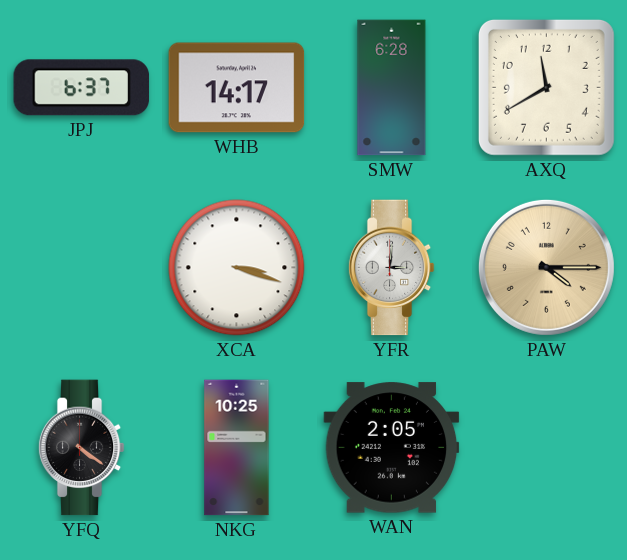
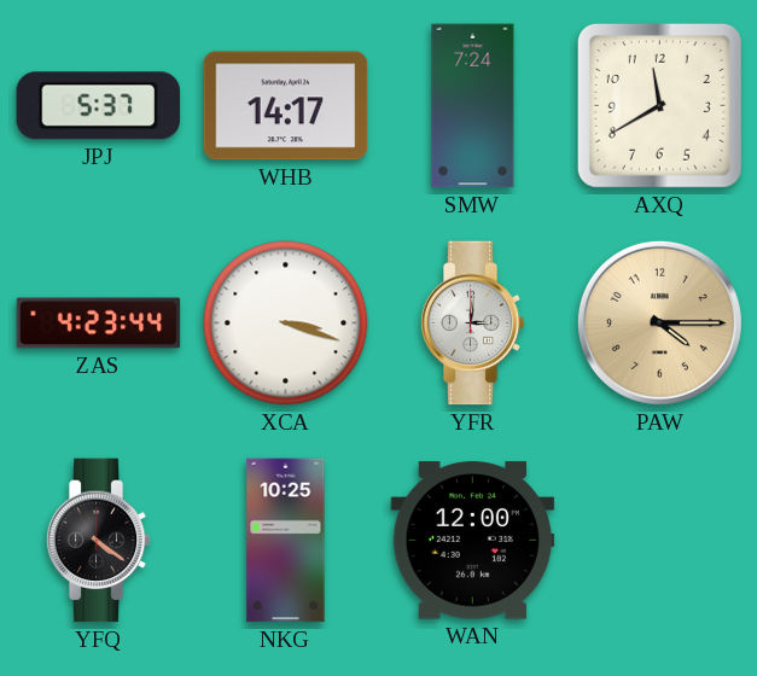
JPJ: 6:37 -> 5:37 (99, 106)
SMW: 6:28 -> 7:24 (473, 106)
ZAS: none -> 4:23 (99, 324)
WAN: 2:05 -> 12:00 (473, 541)
